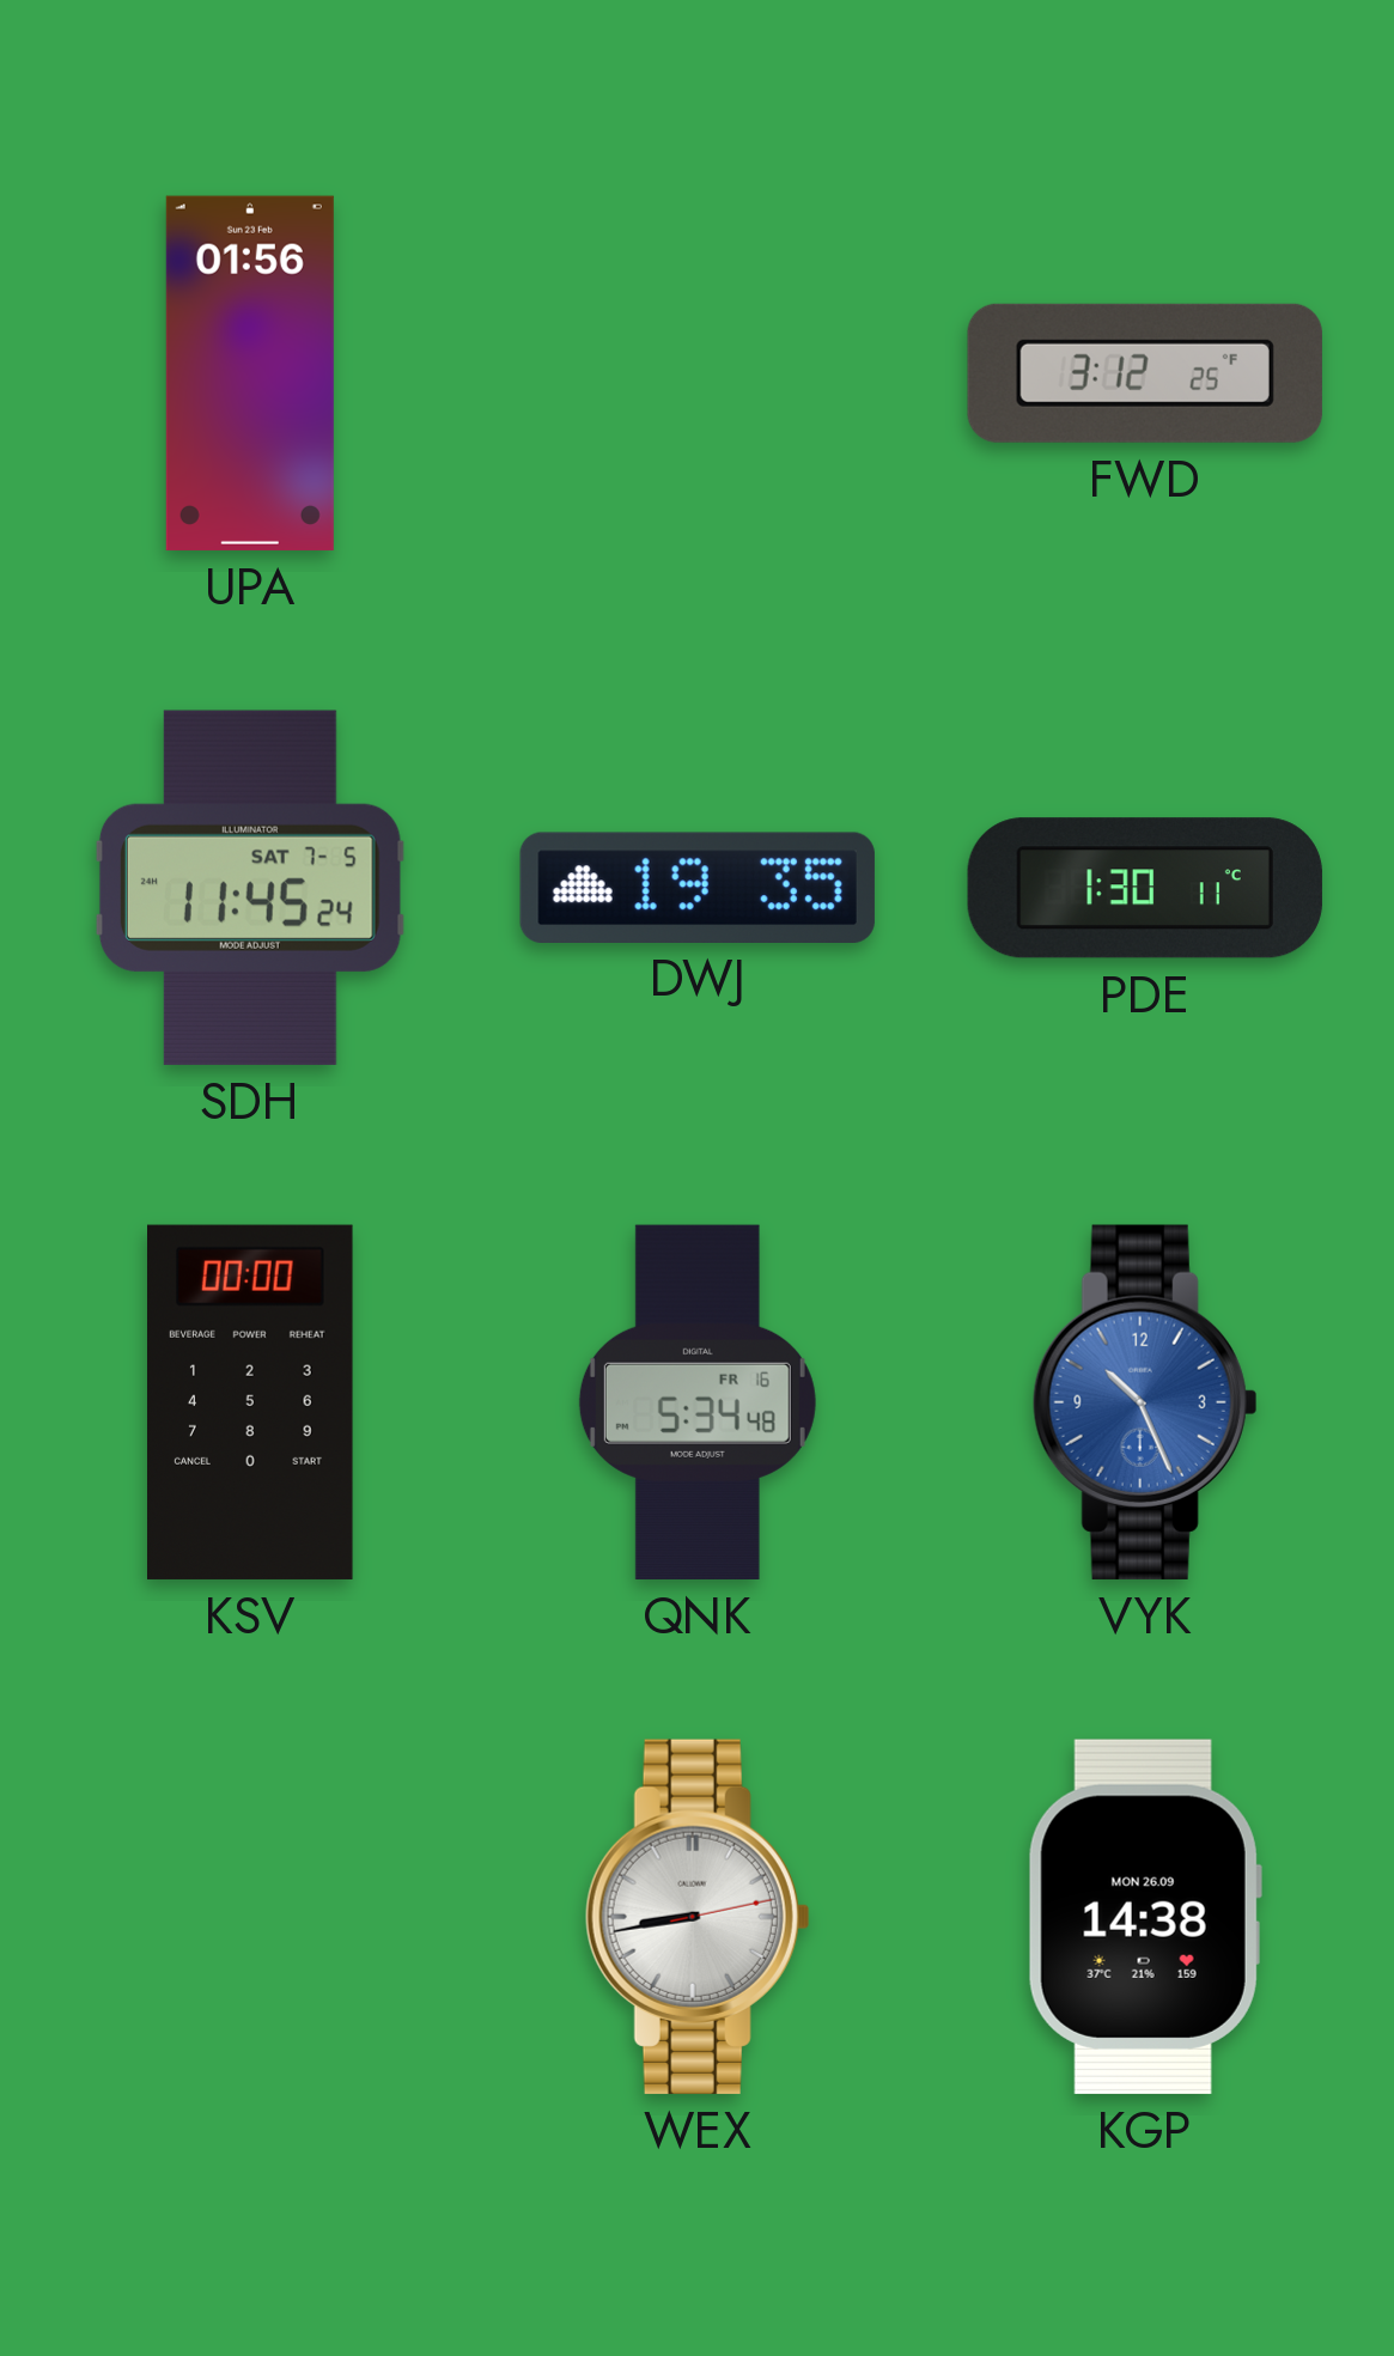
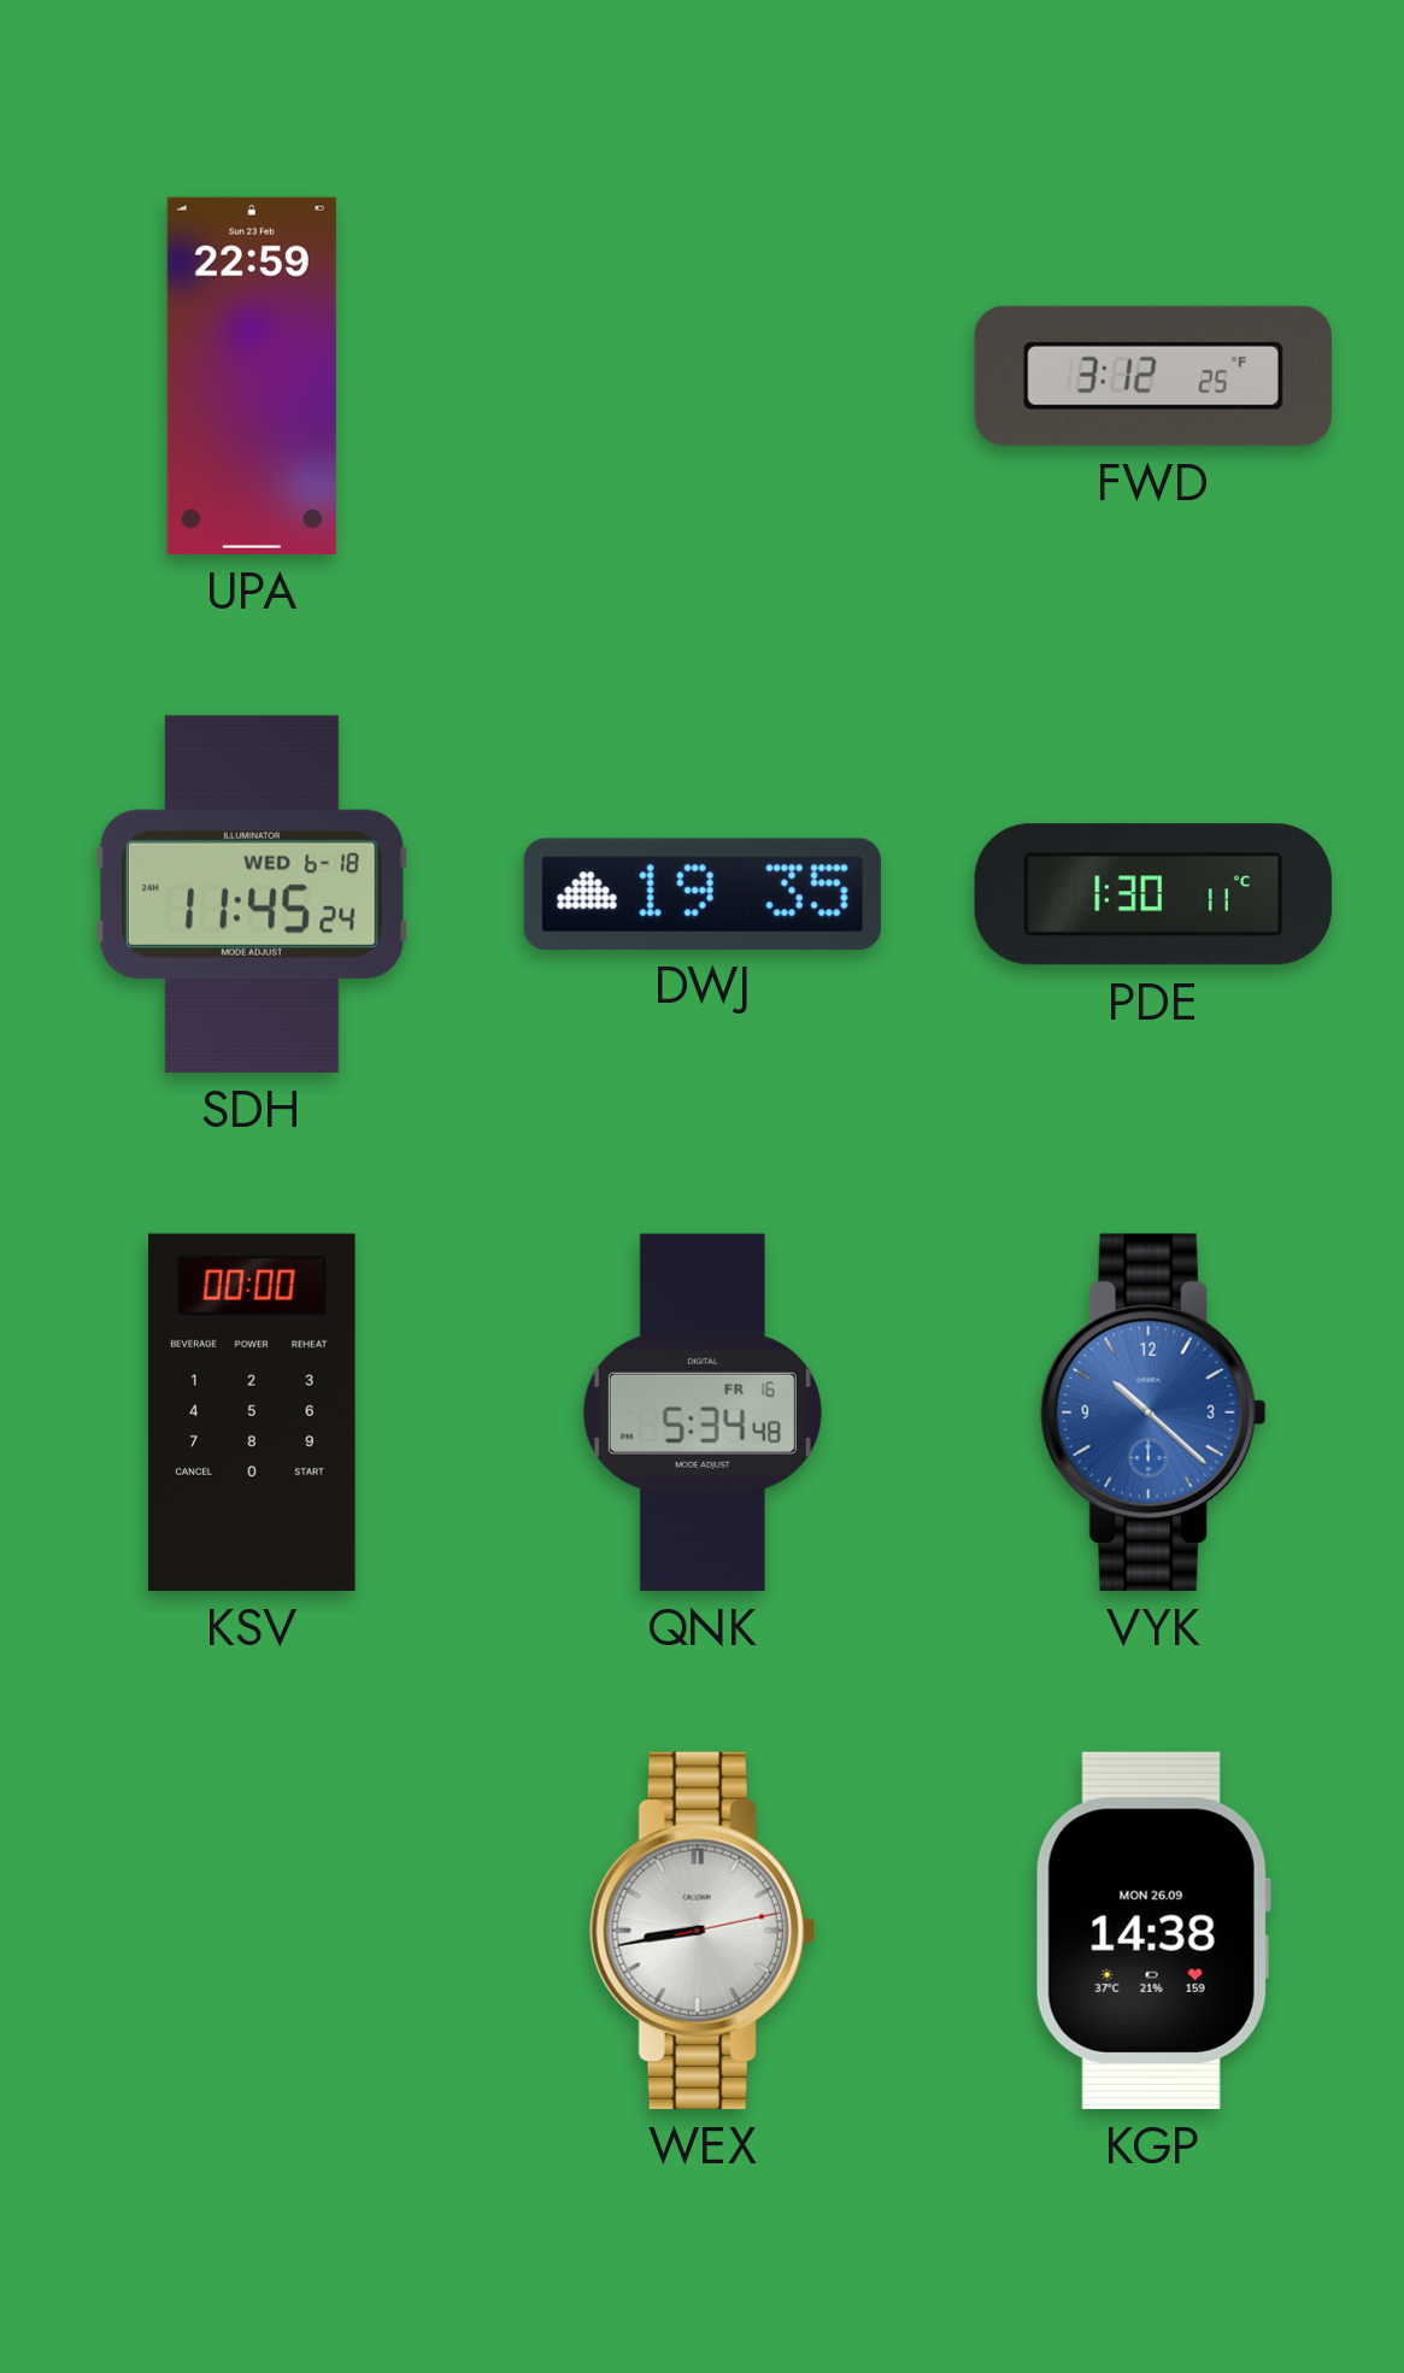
UPA: 01:56 -> 22:59 (252, 376)
SDH date: SAT 7-5 -> WED 6-18 (252, 894)
VYK: 10:26 -> 10:22 (1153, 1412)
